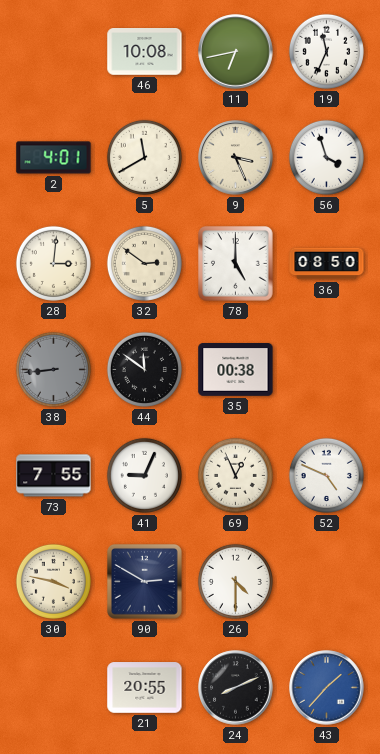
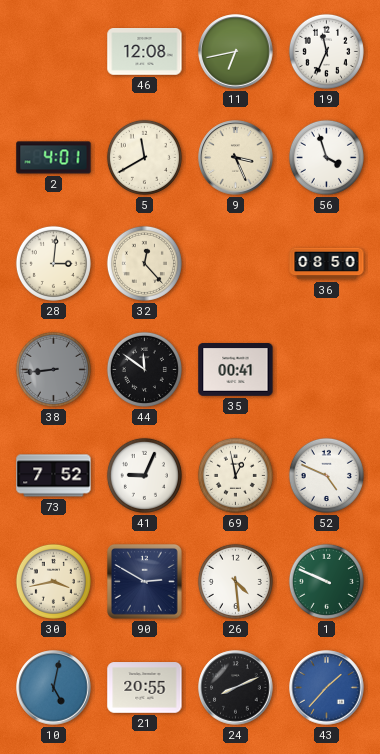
46: 10:08 -> 12:08 (145, 52)
32: 2:51 -> 12:23 (144, 263)
78: 5:00 -> none (236, 264)
35: 00:38 -> 00:41 (236, 370)
73: 7:55 -> 7:52 (54, 476)
69: 12:56 -> 12:58 (235, 475)
30: 3:47 -> 3:43 (53, 581)
26: 4:30 -> 4:29 (235, 581)
1: none -> 9:49 (326, 581)
10: none -> 5:02 (54, 688)
